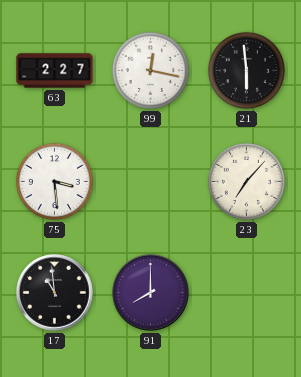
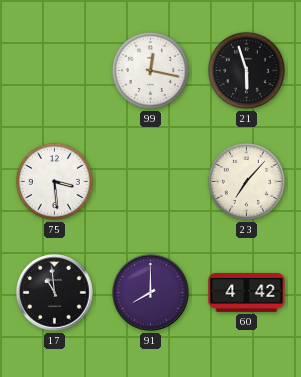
63: 2:27 -> none (55, 71)
21: 5:59 -> 5:57 (246, 70)
60: none -> 4:42 (247, 292)
